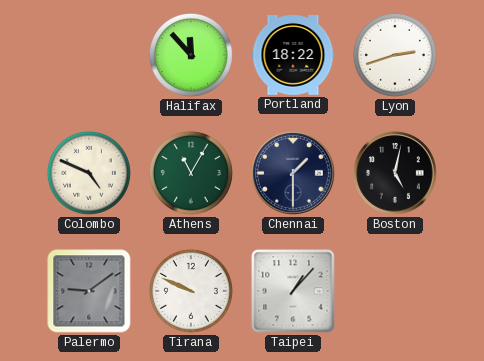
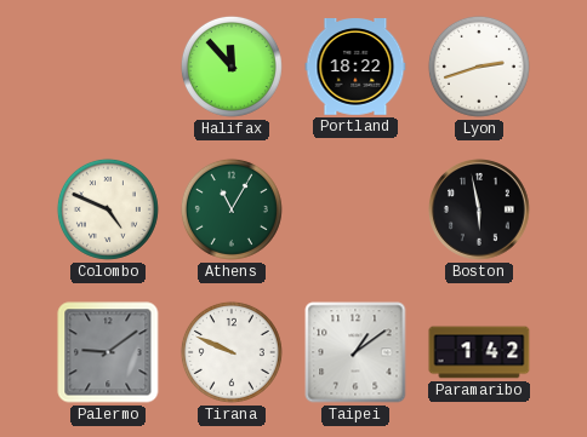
Chennai: 1:30 -> none (294, 174)
Boston: 5:02 -> 5:58 (480, 211)
Taipei: 1:07 -> 1:09 (355, 352)
Paramaribo: none -> 1:42 (479, 352)
